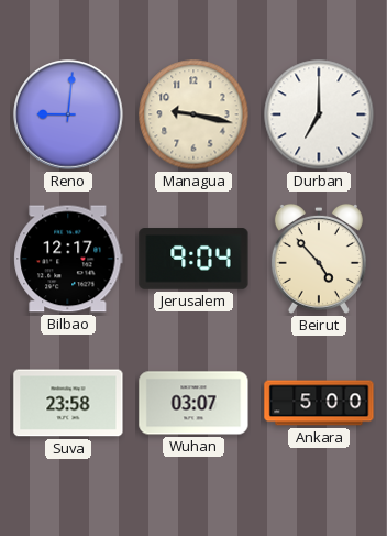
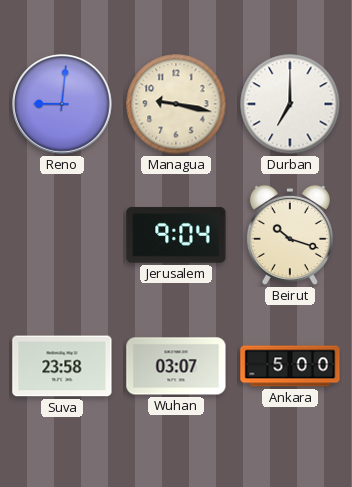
Bilbao: 12:17 -> none (68, 259)
Beirut: 4:53 -> 10:18 (290, 235)
